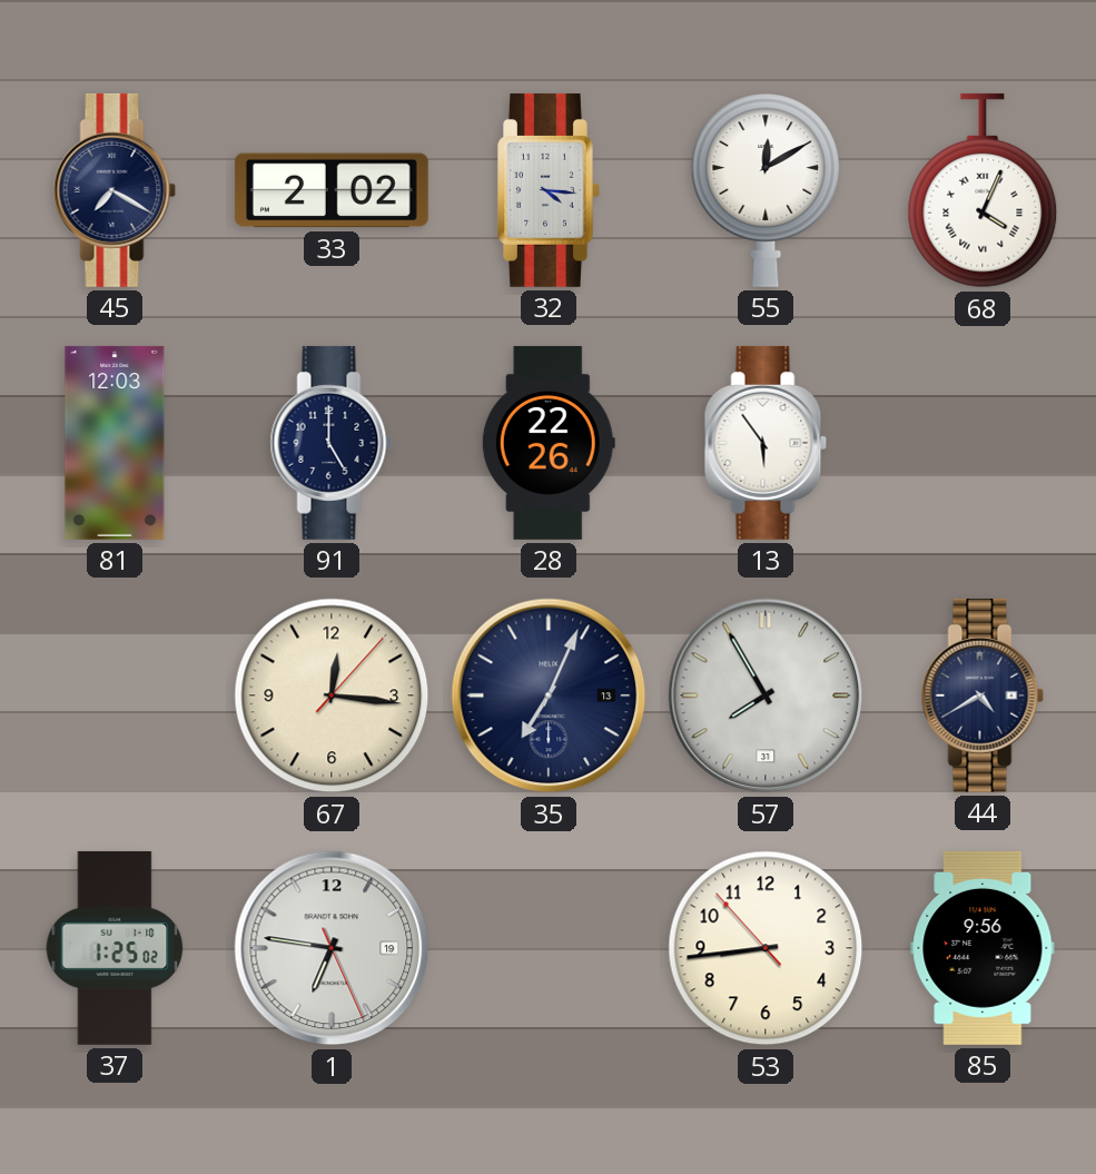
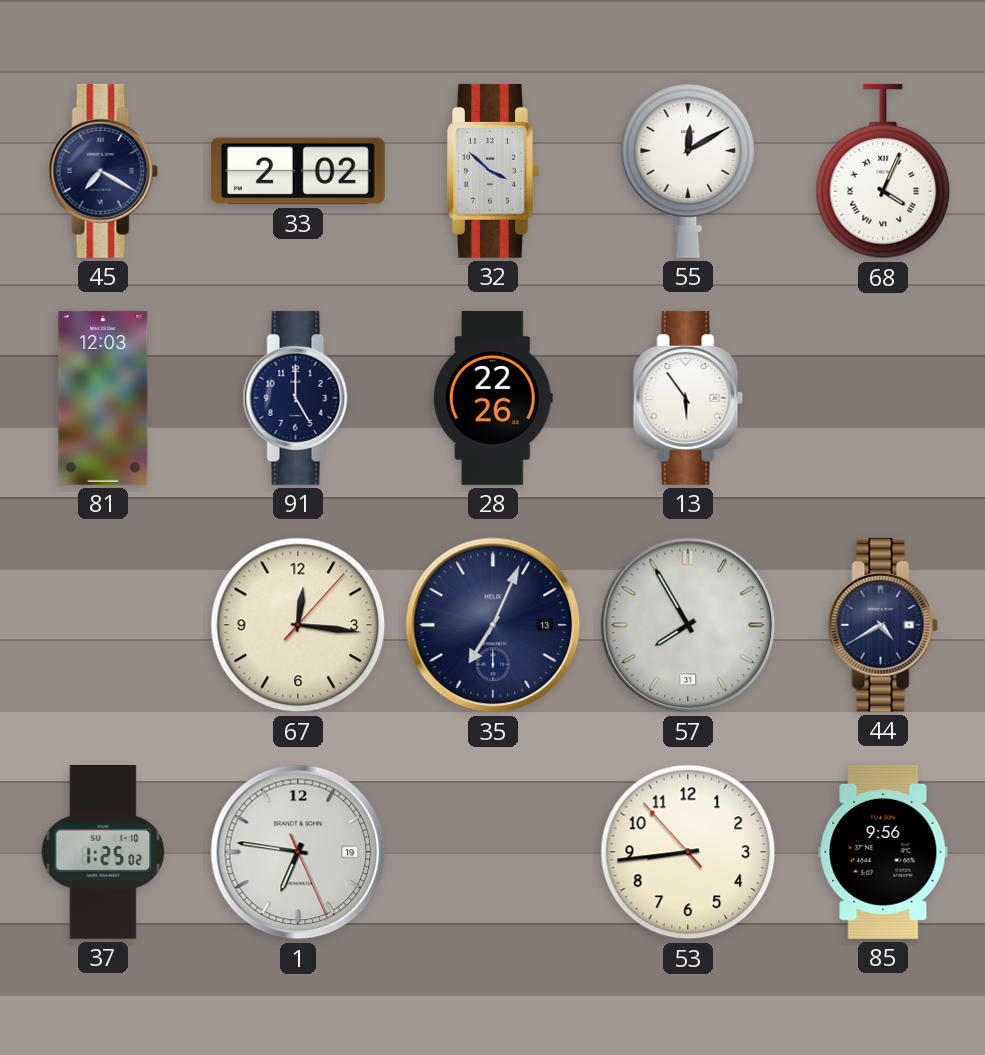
32: 4:16 -> 3:52 (494, 171)
